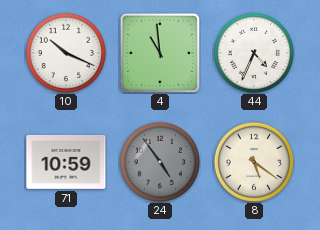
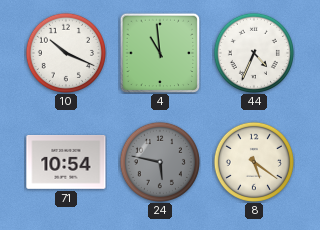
71: 10:59 -> 10:54 (66, 163)
24: 4:54 -> 5:47 (160, 162)
